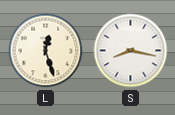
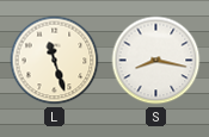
L: 12:27 -> 11:27 (55, 61)
